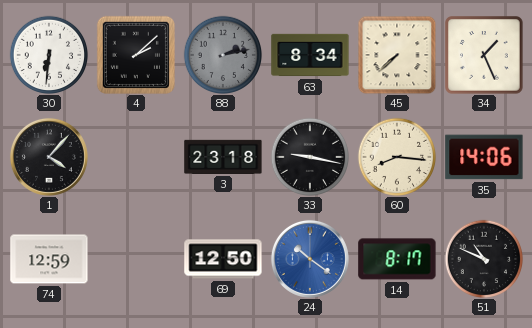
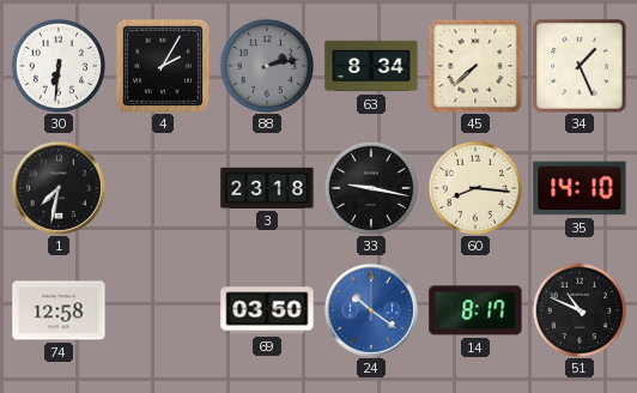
4: 2:08 -> 2:05 (163, 66)
1: 4:07 -> 7:32 (59, 188)
35: 14:06 -> 14:10 (580, 188)
74: 12:59 -> 12:58 (59, 310)
69: 12:50 -> 03:50 (267, 310)
